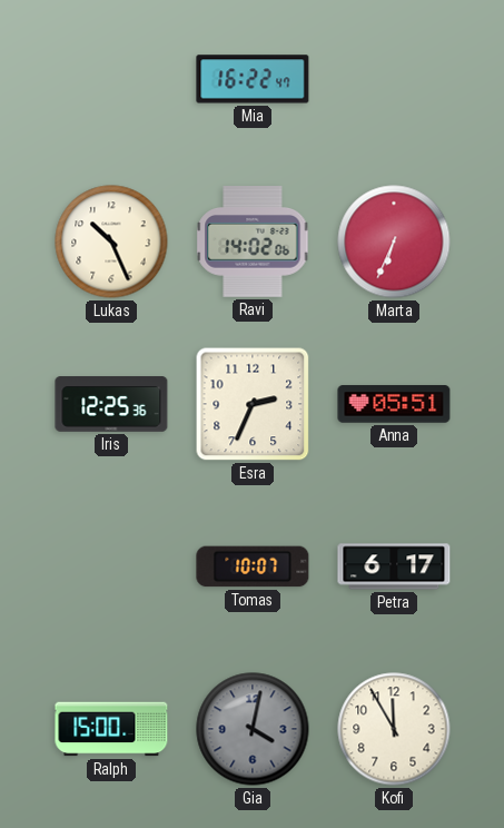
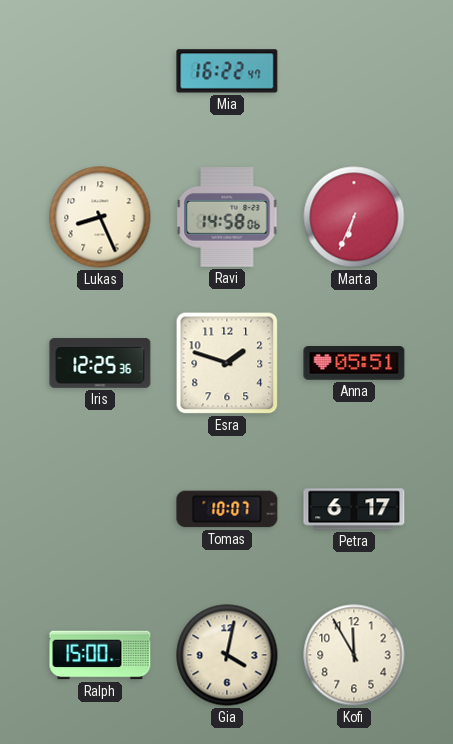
Lukas: 10:26 -> 8:26 (100, 217)
Ravi: 14:02 -> 14:58 (227, 217)
Esra: 2:34 -> 1:48 (227, 363)
Gia dial: grey -> cream (227, 655)
